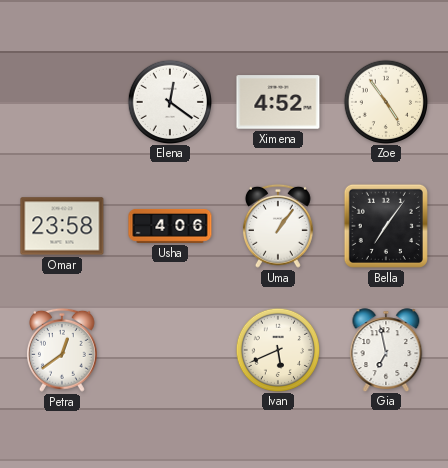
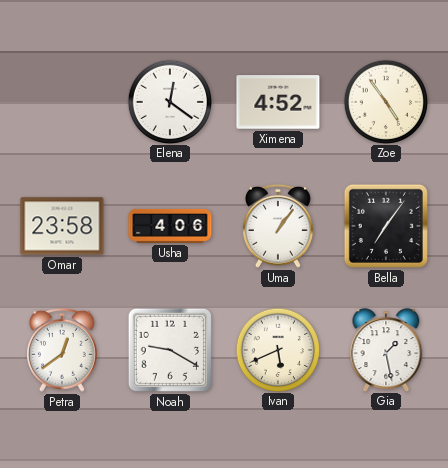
Noah: none -> 9:20 (170, 350)
Gia: 6:58 -> 1:28 (386, 350)
